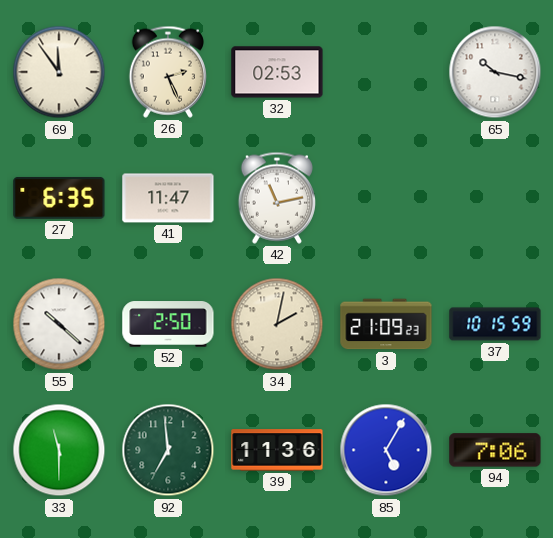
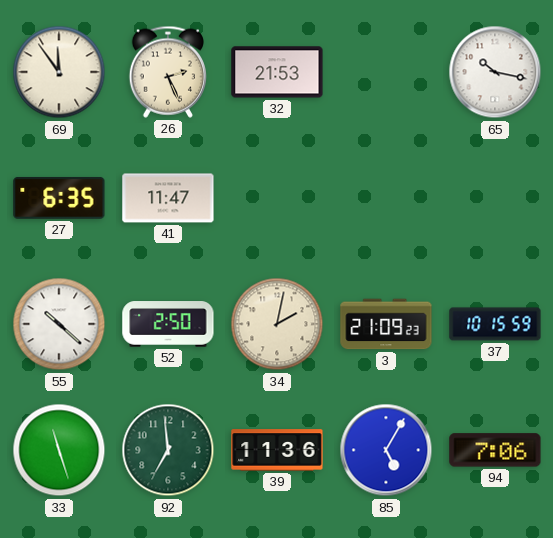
32: 02:53 -> 21:53 (277, 72)
42: 11:13 -> none (276, 198)
33: 11:30 -> 11:27 (59, 450)
